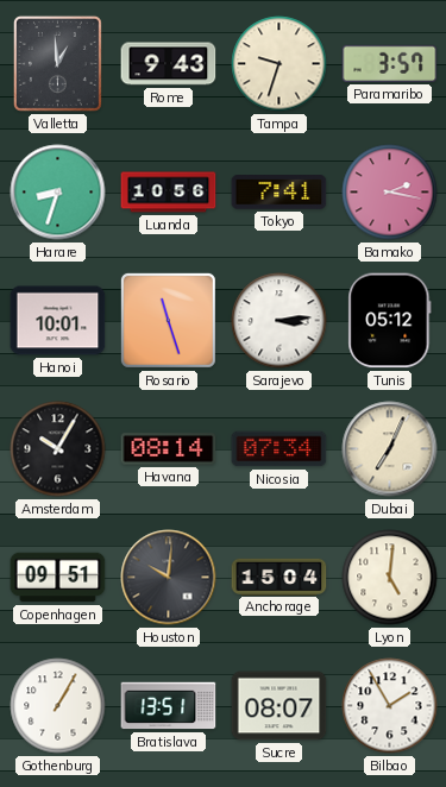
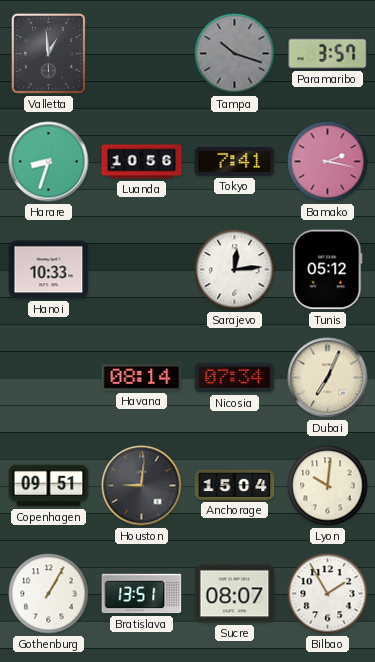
Rome: 9:43 -> none (169, 64)
Tampa: 9:33 -> 10:18 (235, 54)
Tampa dial: cream -> grey (235, 54)
Hanoi: 10:01 -> 10:33 (49, 270)
Rosario: 11:27 -> none (168, 320)
Sarajevo: 3:14 -> 12:14 (235, 270)
Amsterdam: 10:05 -> none (58, 449)
Houston: 10:01 -> 9:01 (142, 486)
Lyon: 5:01 -> 10:01 (328, 486)
